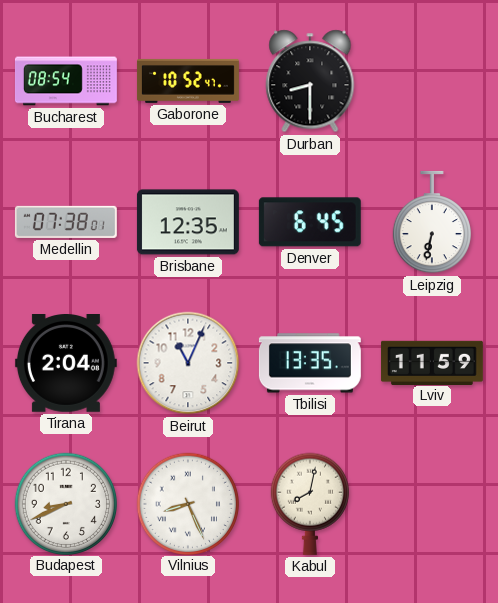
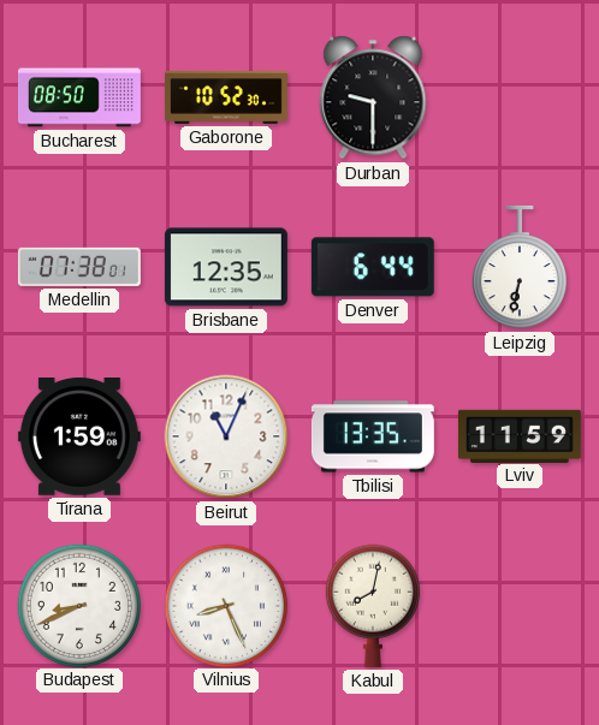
Bucharest: 08:54 -> 08:50 (79, 97)
Gaborone: 10:52:47 -> 10:52:30 (226, 97)
Durban: 8:30 -> 9:30 (373, 97)
Denver: 6:45 -> 6:44 (373, 267)
Tirana: 2:04 -> 1:59 (79, 438)
